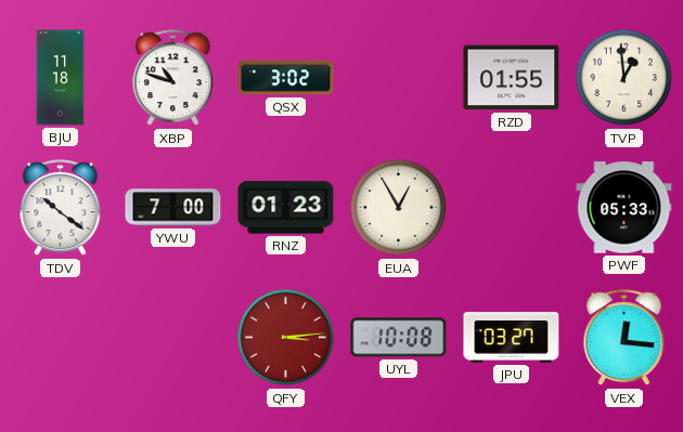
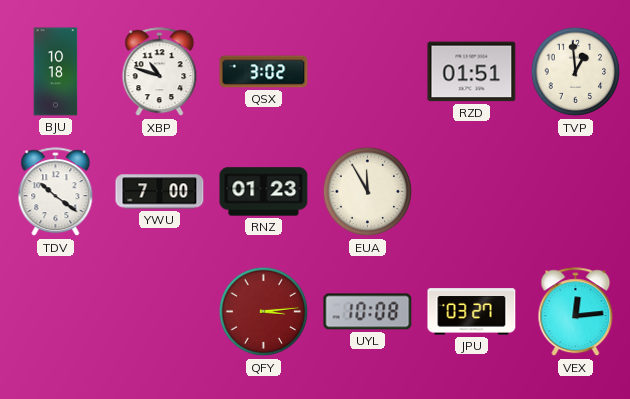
BJU: 11:18 -> 10:18 (56, 72)
RZD: 01:55 -> 01:51 (472, 72)
EUA: 12:55 -> 11:55 (368, 192)
PWF: 05:33 -> none (624, 208)
VEX: 12:16 -> 12:14 (576, 312)
